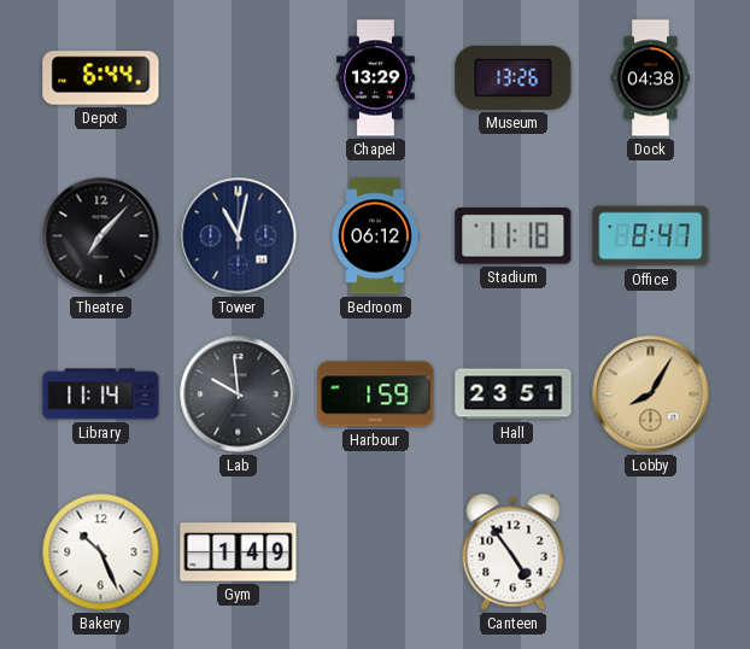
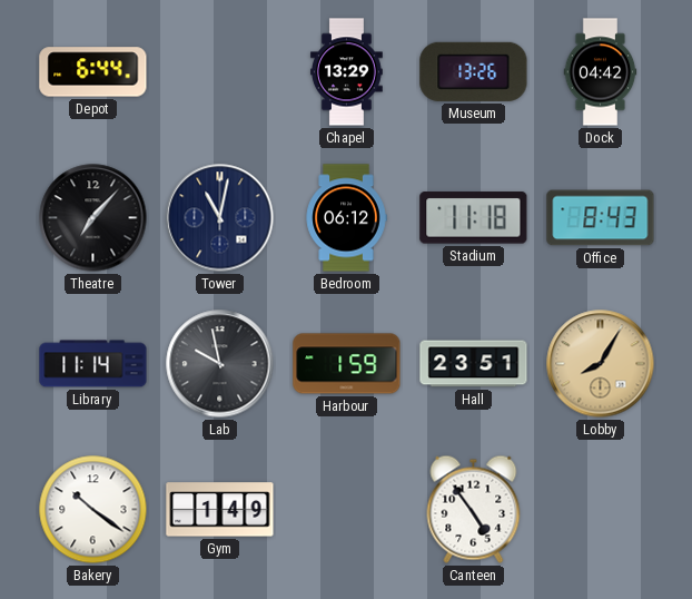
Dock: 04:38 -> 04:42 (601, 72)
Office: 8:47 -> 8:43 (601, 218)
Lab: 9:59 -> 9:58 (220, 364)
Bakery: 10:26 -> 10:21 (93, 510)
